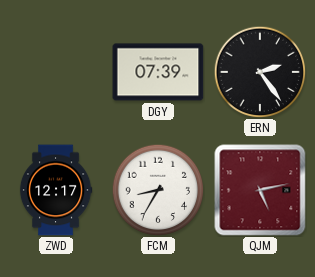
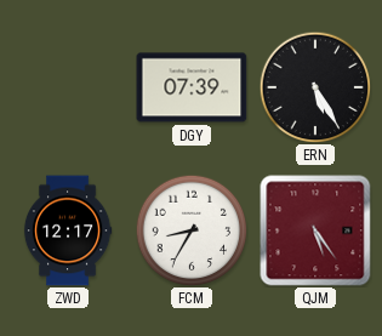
ERN: 2:24 -> 5:25 (315, 87)
QJM: 5:13 -> 5:24 (315, 230)
